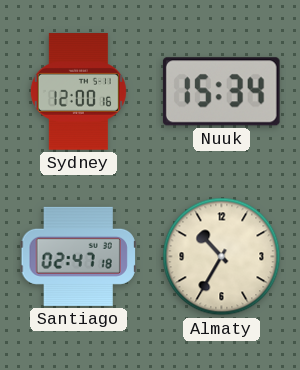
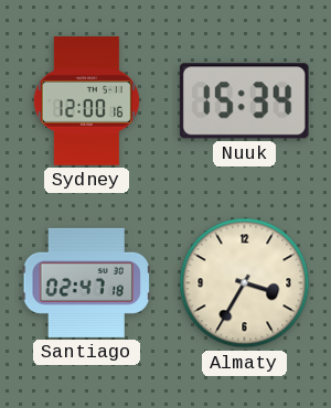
Almaty: 10:35 -> 3:35 (245, 283)
